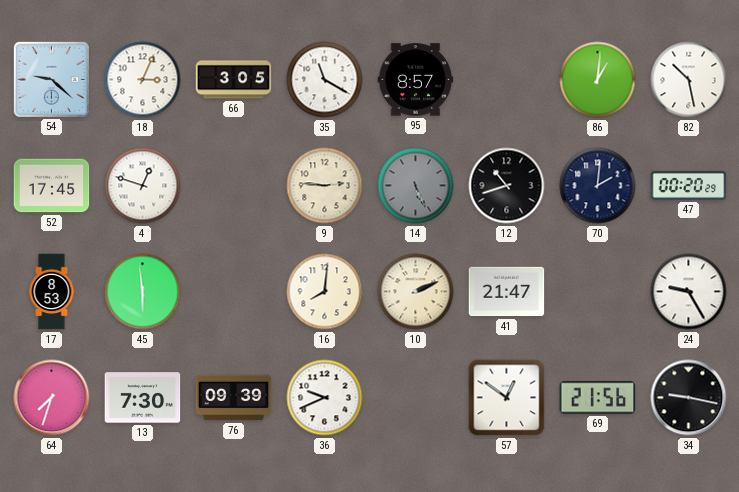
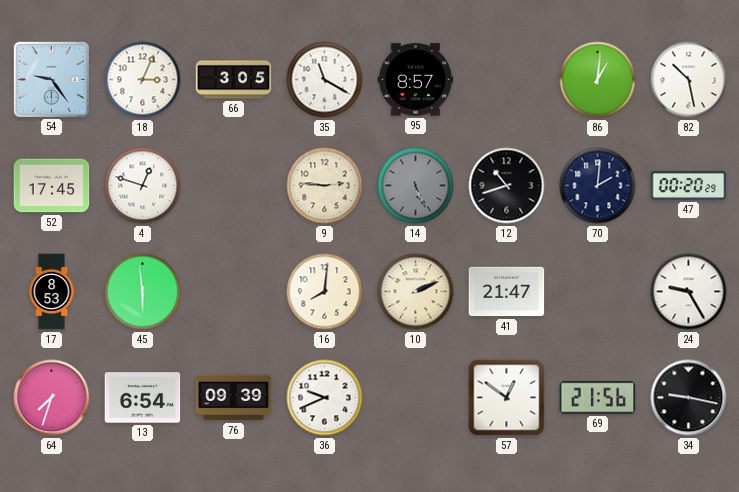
54: 9:22 -> 9:24 (51, 79)
13: 7:30 -> 6:54 (143, 398)
